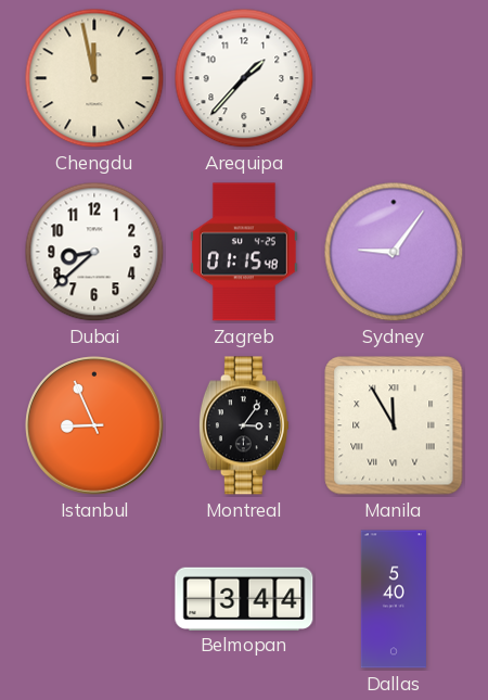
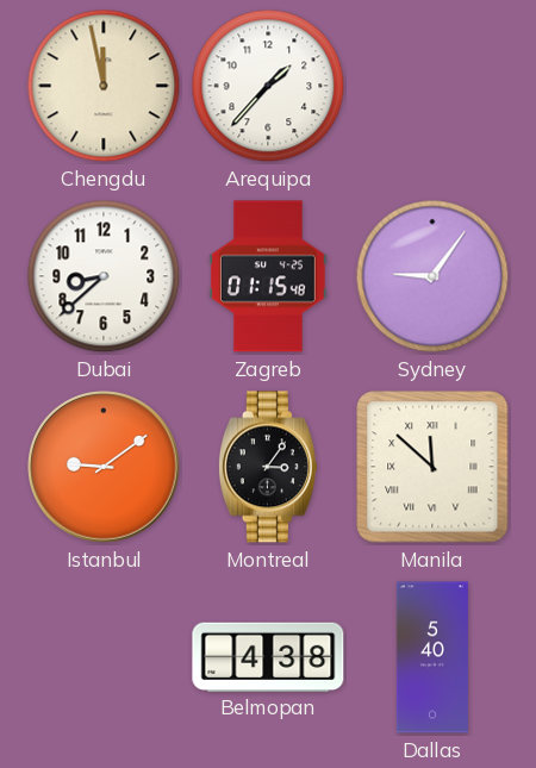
Istanbul: 8:56 -> 9:09 (104, 467)
Manila: 11:55 -> 11:52 (432, 467)
Belmopan: 3:44 -> 4:38 (268, 656)
